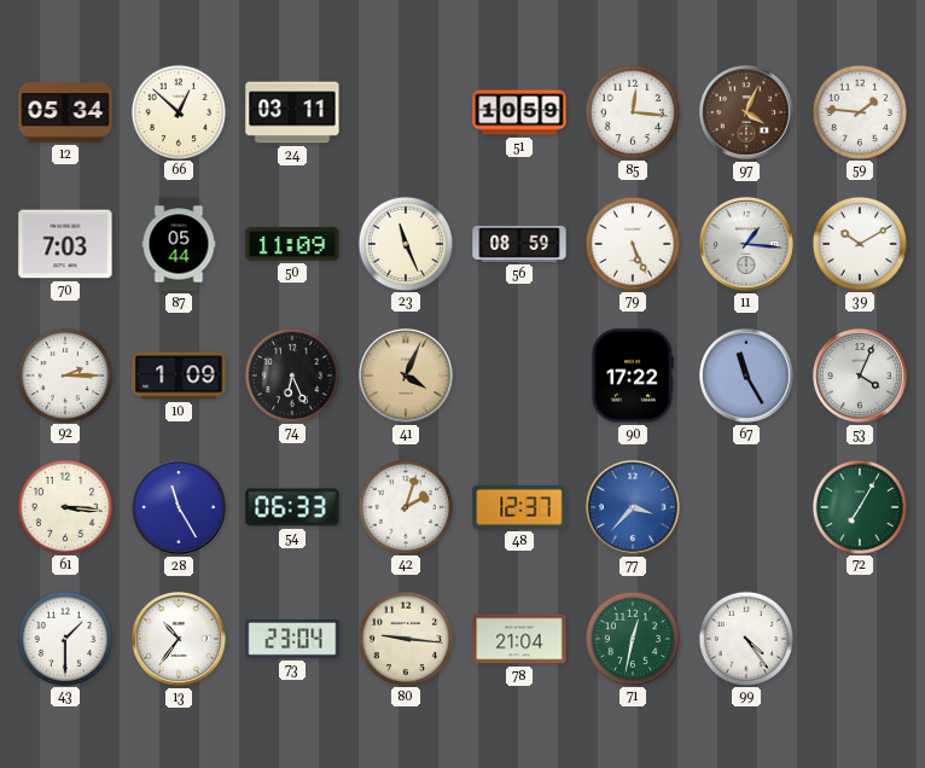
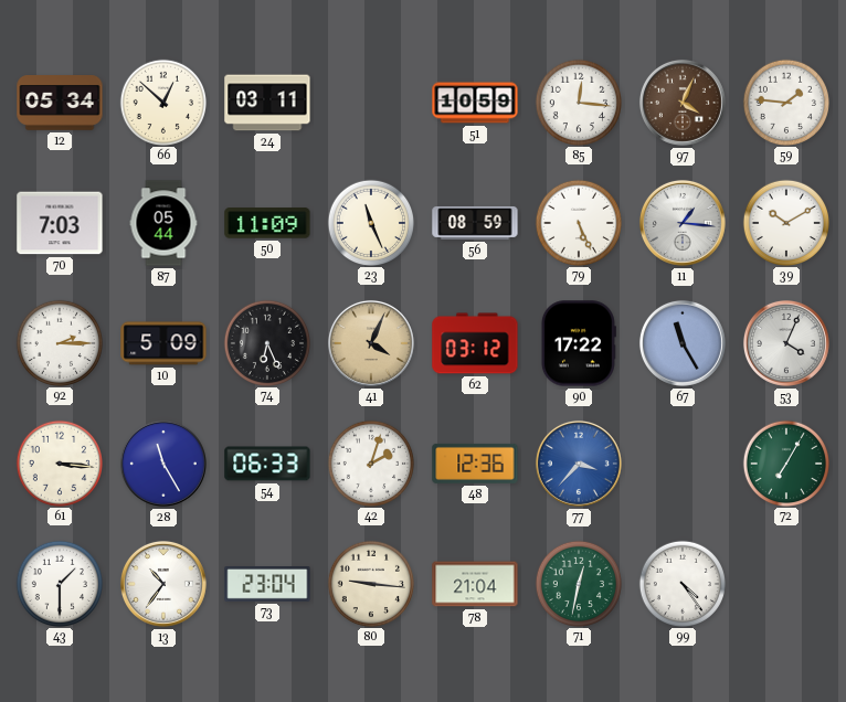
10: 1:09 -> 5:09 (163, 343)
62: none -> 03:12 (475, 343)
48: 12:37 -> 12:36 (475, 464)
